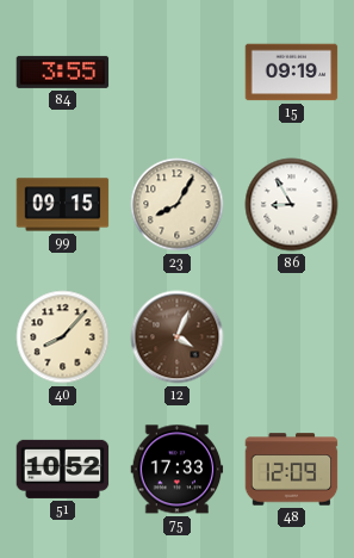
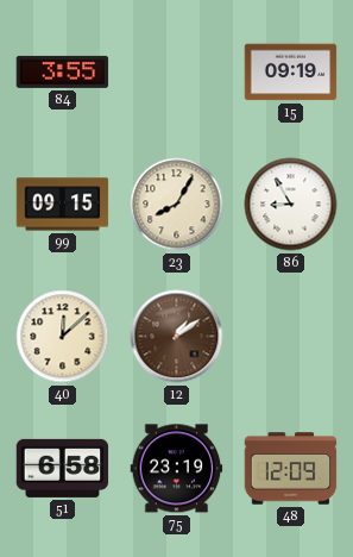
40: 8:07 -> 12:08 (63, 337)
12: 4:04 -> 1:09 (177, 337)
51: 10:52 -> 6:58 (63, 468)
75: 17:33 -> 23:19 (177, 469)
